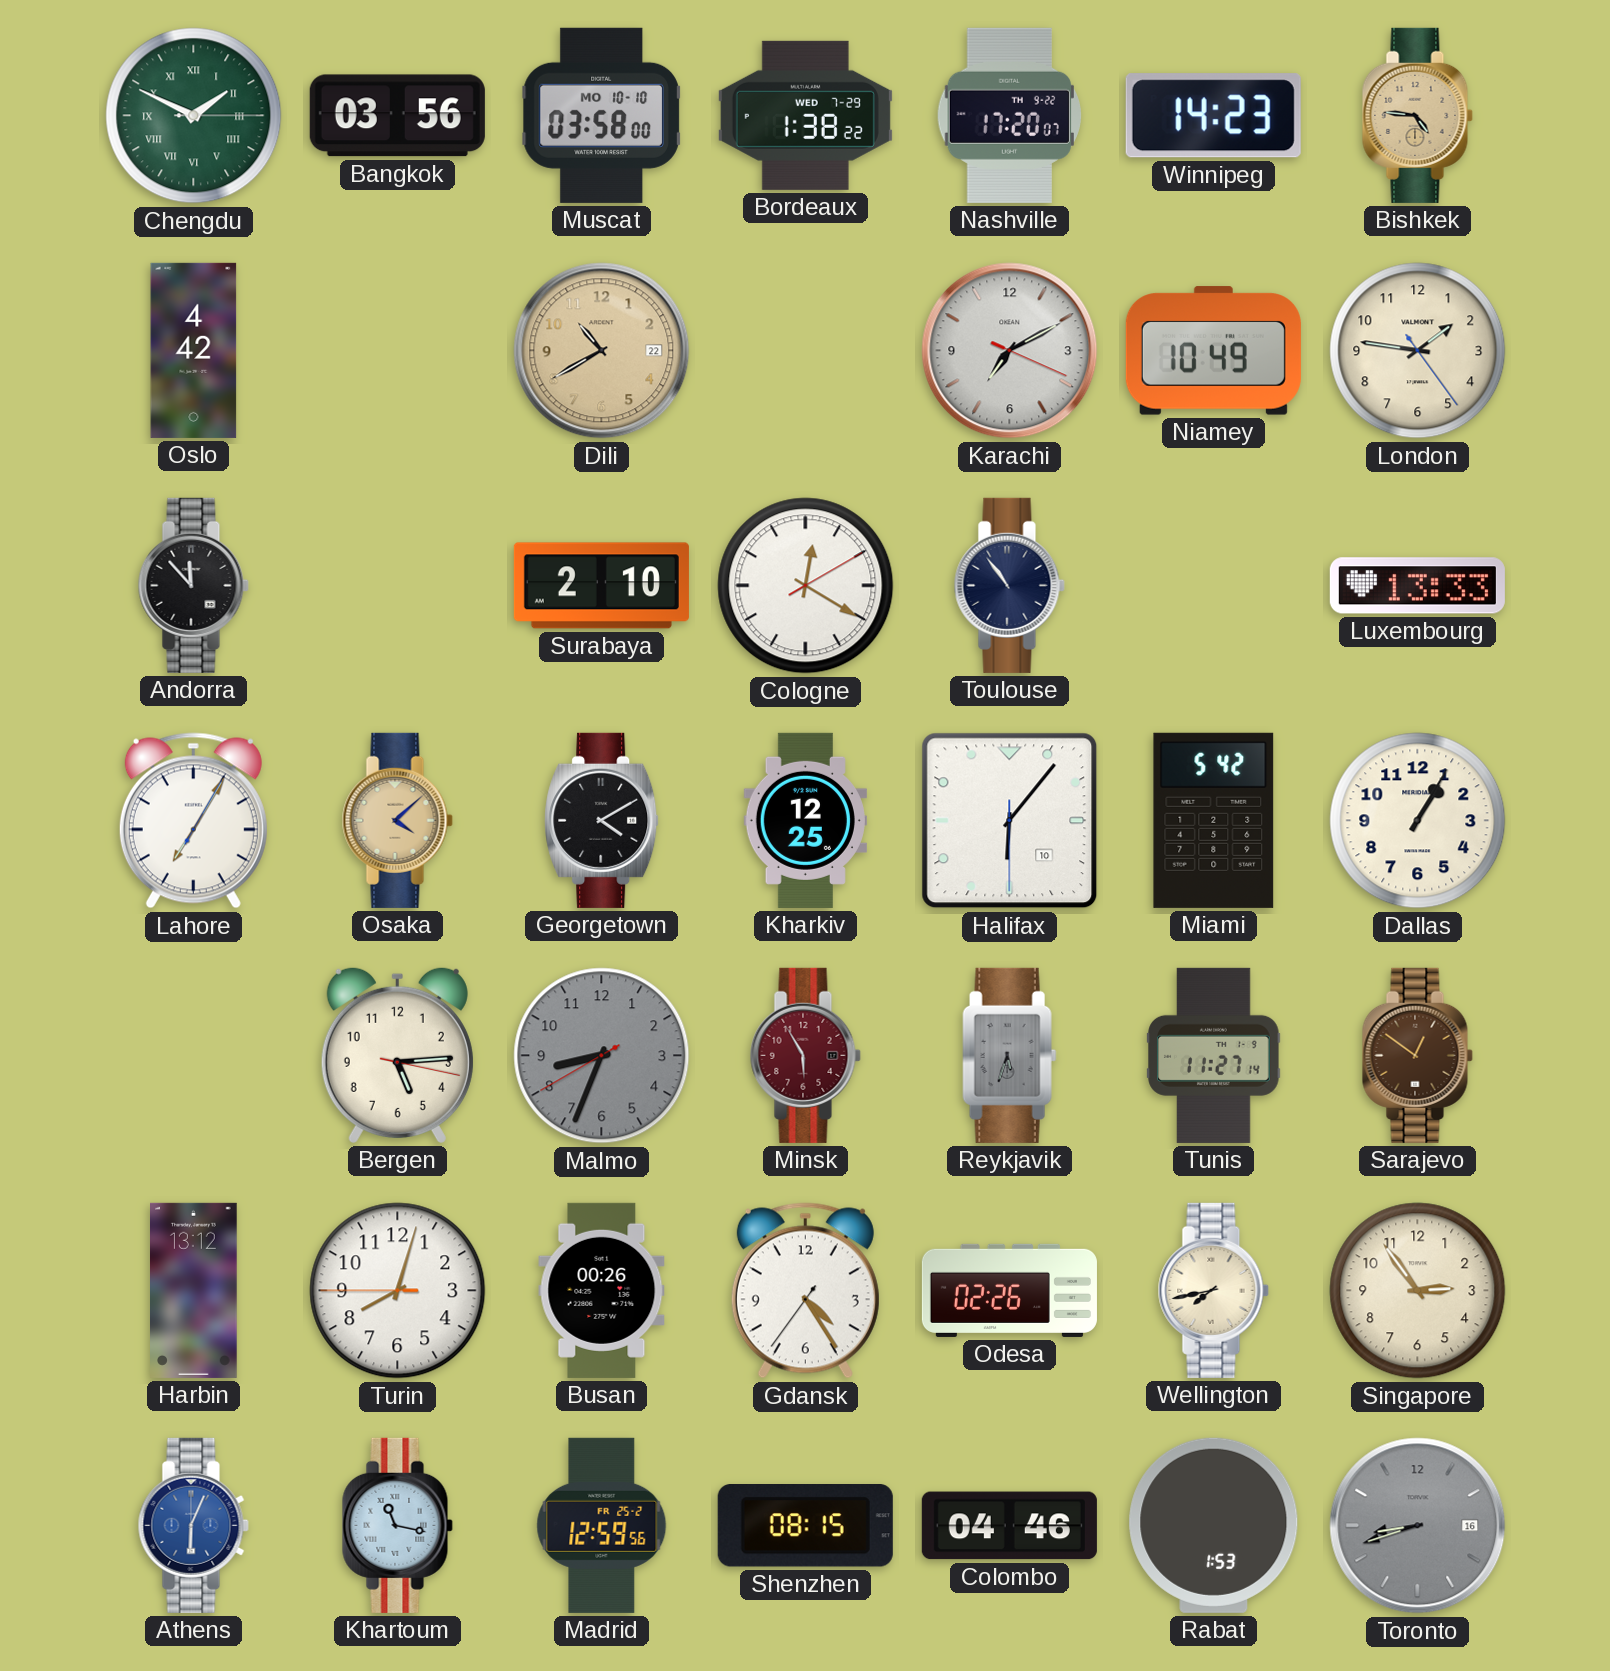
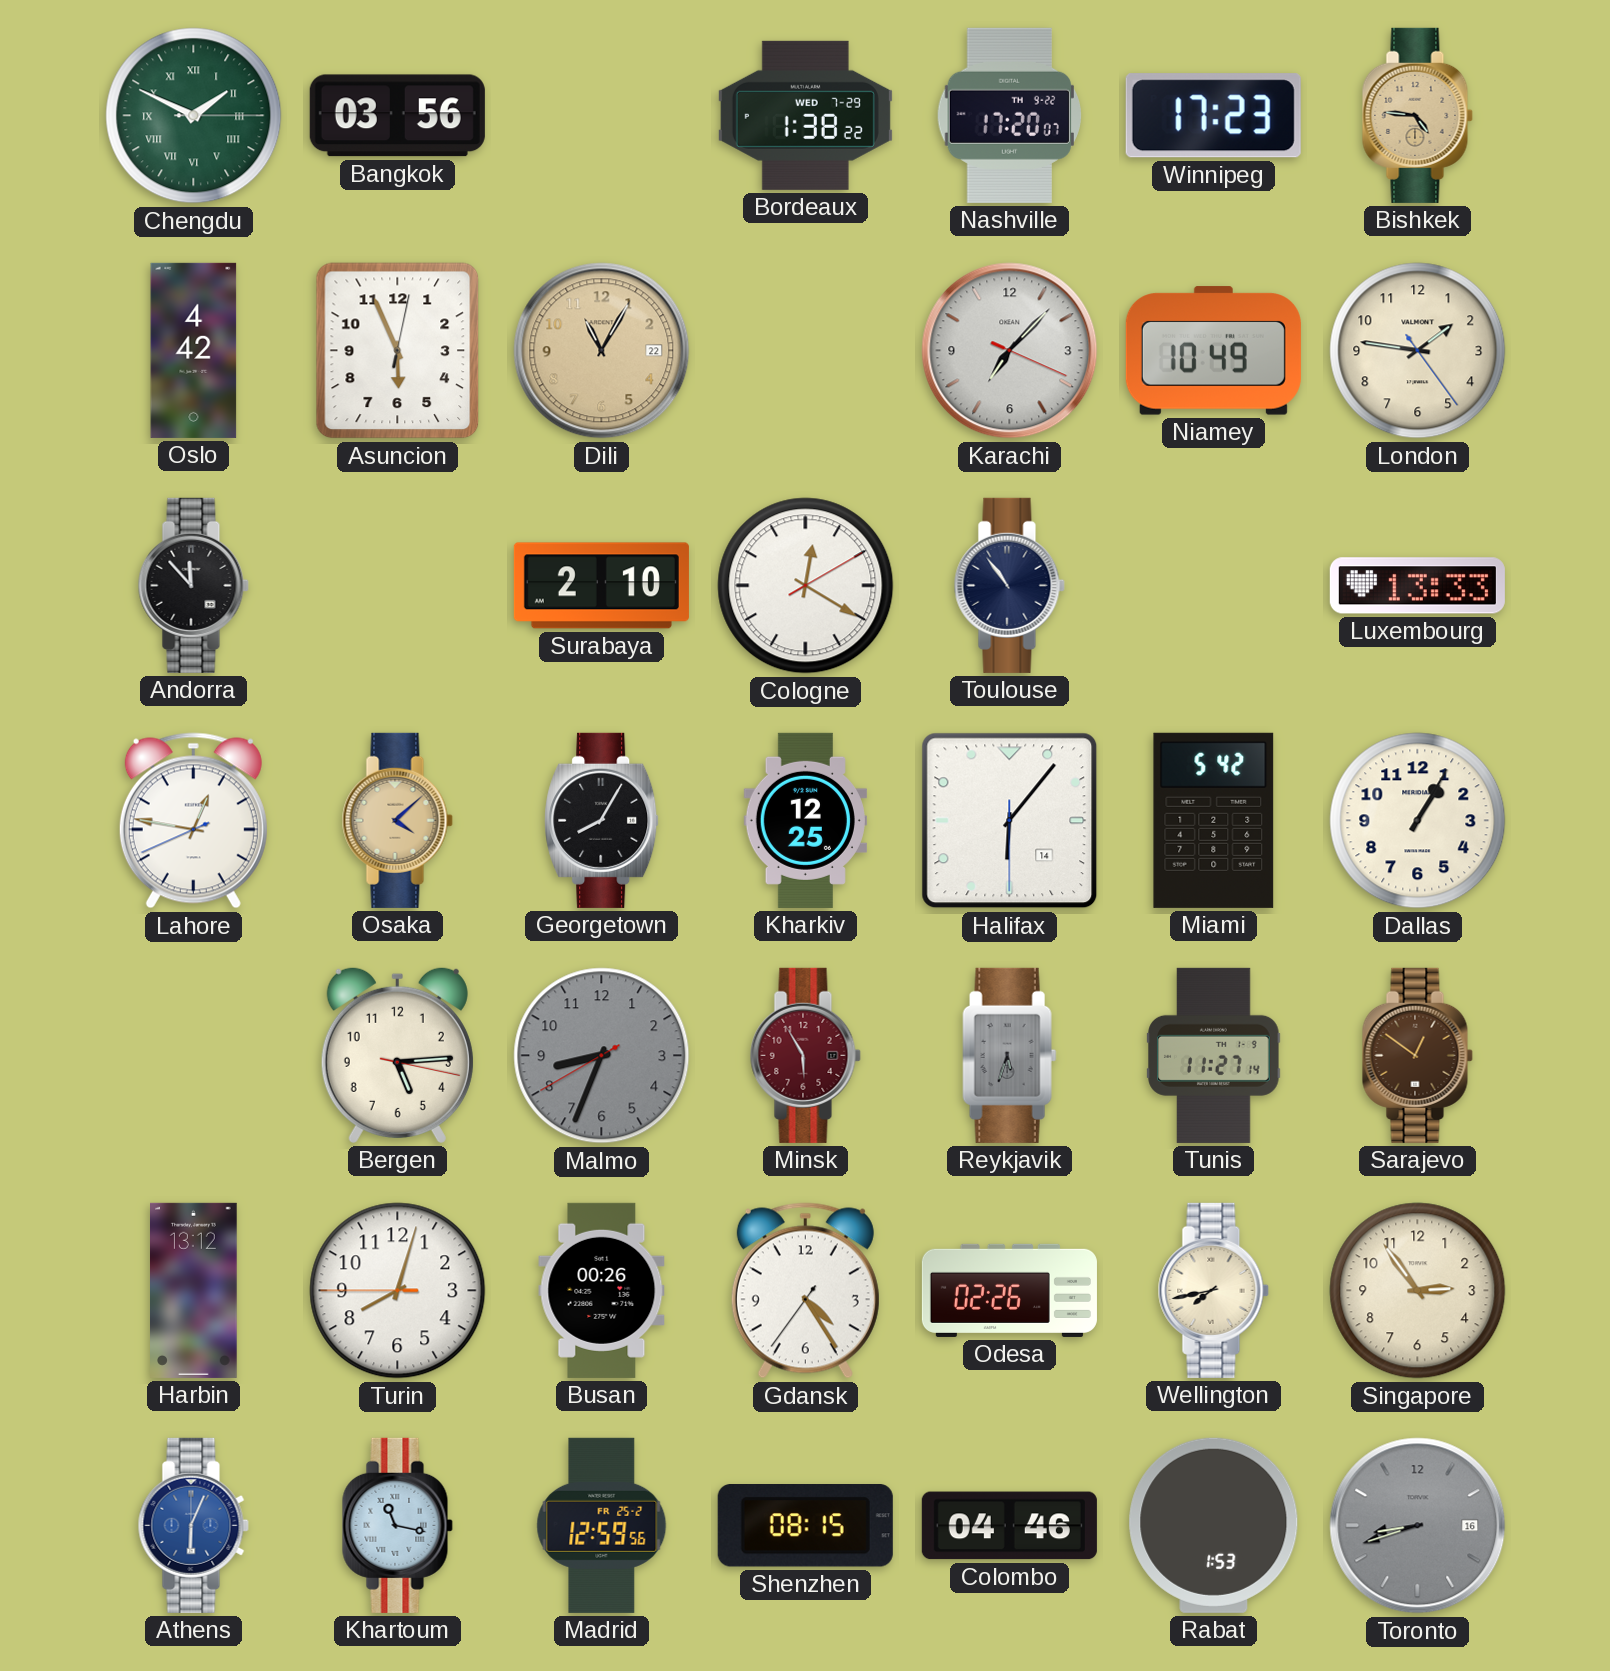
Muscat: 03:58 -> none (602, 115)
Winnipeg: 14:23 -> 17:23 (1213, 116)
Asuncion: none -> 5:56 (398, 351)
Dili: 10:40 -> 11:05 (602, 351)
Karachi: 7:10 -> 7:07 (1010, 351)
Lahore: 7:05 -> 12:46 (193, 821)
Georgetown: 4:10 -> 8:05 (602, 820)
Halifax date: 10 -> 14 (1010, 821)
